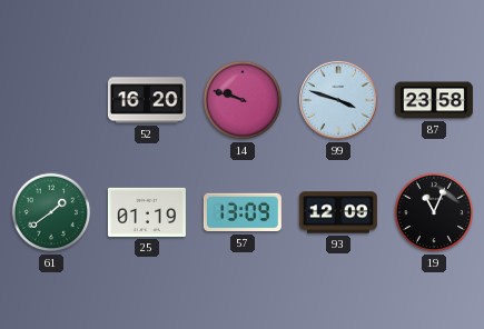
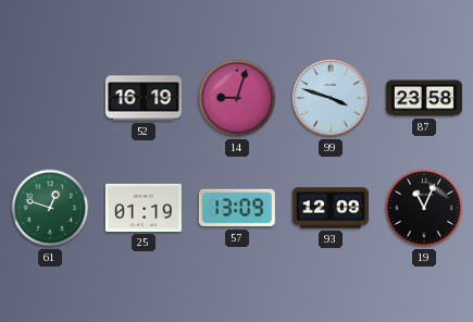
52: 16:20 -> 16:19 (144, 98)
14: 9:48 -> 9:03 (237, 98)
61: 1:39 -> 12:48 (50, 208)
